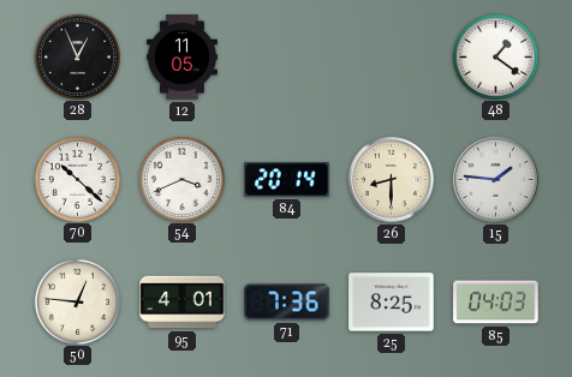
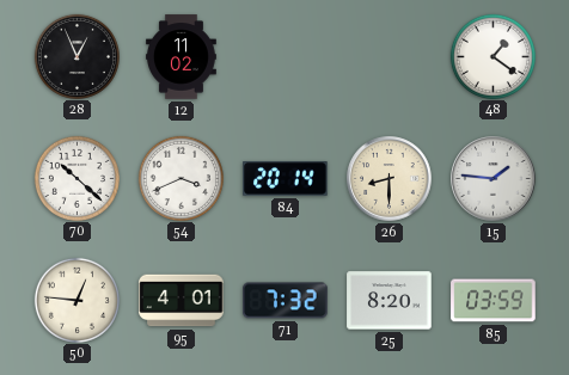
12: 11:05 -> 11:02 (182, 57)
71: 7:36 -> 7:32 (286, 301)
25: 8:25 -> 8:20 (390, 301)
85: 04:03 -> 03:59 (494, 301)
